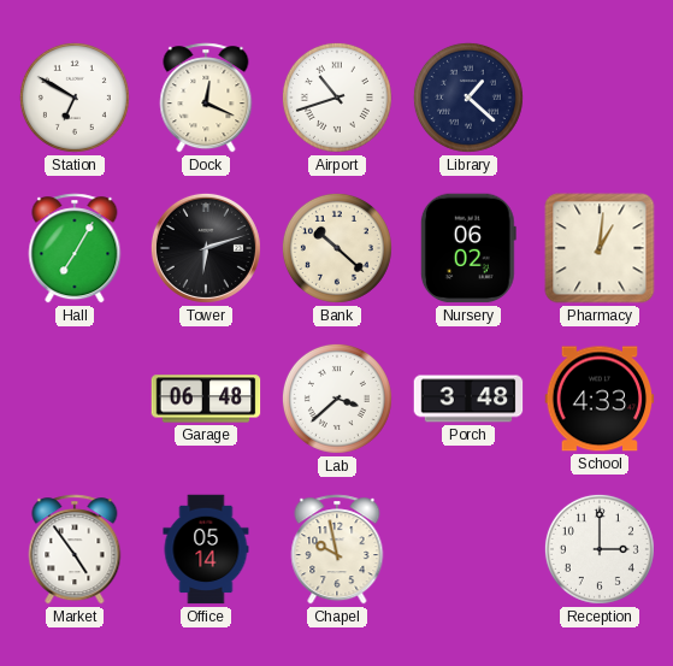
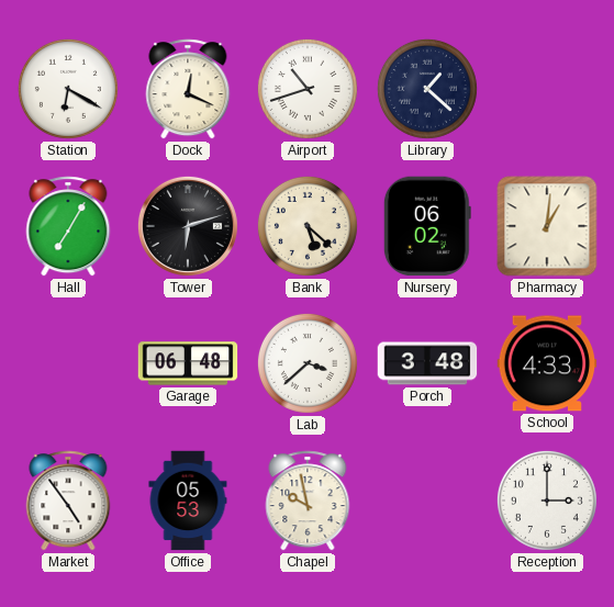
Station: 6:50 -> 6:20 (68, 89)
Bank: 10:22 -> 5:22 (308, 226)
Office: 05:14 -> 05:53 (188, 501)
